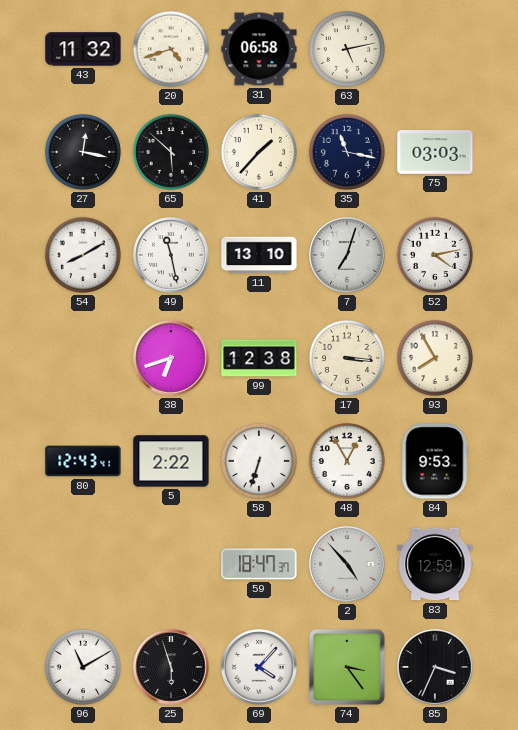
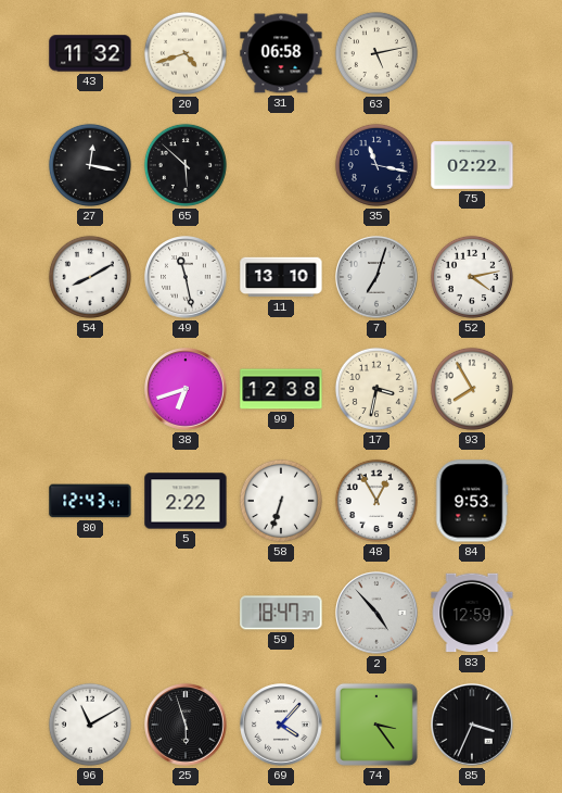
41: 1:37 -> none (259, 152)
75: 03:03 -> 02:22 (472, 166)
17: 3:16 -> 3:32 (376, 389)
